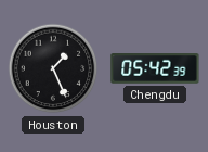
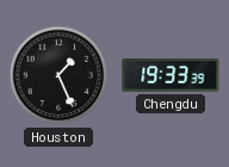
Chengdu: 05:42 -> 19:33 (171, 76)
